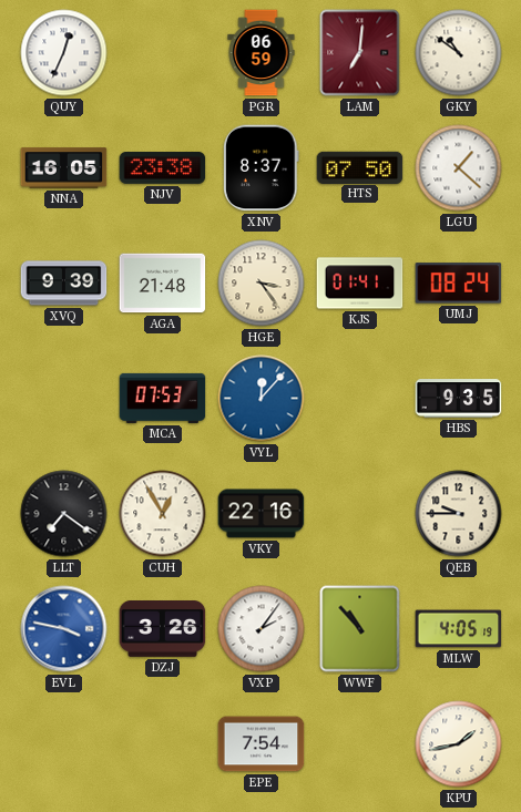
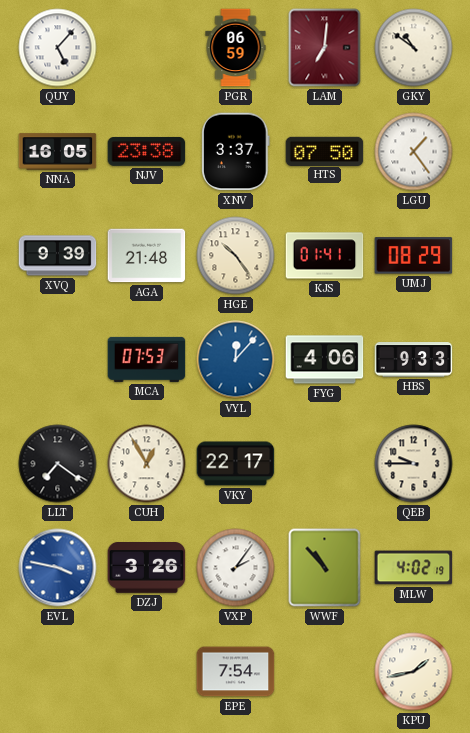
QUY: 12:34 -> 5:07 (58, 48)
XNV: 8:37 -> 3:37 (236, 152)
LGU: 1:22 -> 1:24 (414, 152)
HGE: 3:24 -> 10:24 (236, 256)
UMJ: 08:24 -> 08:29 (414, 256)
FYG: none -> 4:06 (325, 360)
HBS: 9:35 -> 9:33 (414, 360)
VKY: 22:16 -> 22:17 (236, 464)
MLW: 4:05 -> 4:02 (414, 568)
